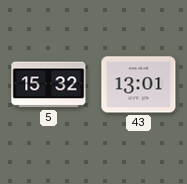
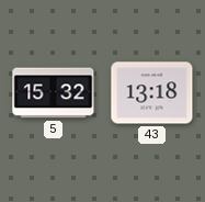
43: 13:01 -> 13:18 (152, 93)
